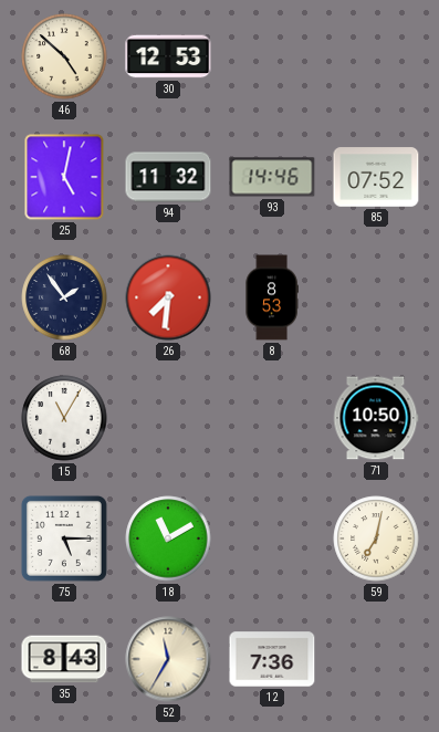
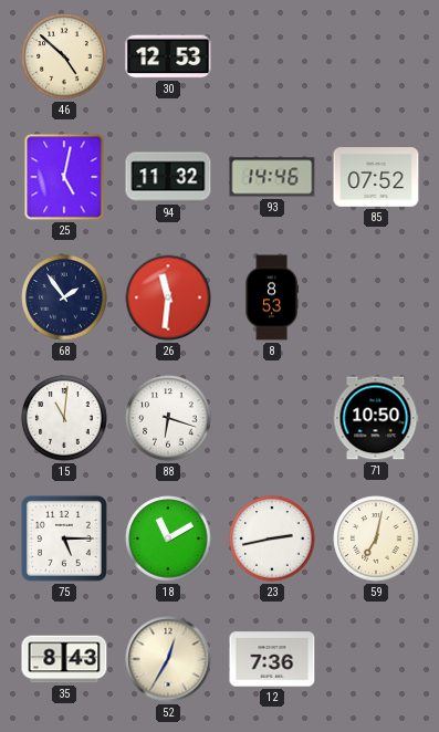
26: 7:31 -> 11:31 (168, 297)
15: 11:05 -> 11:01 (64, 418)
88: none -> 6:18 (168, 418)
23: none -> 2:43 (272, 538)
52: 11:35 -> 12:35 (168, 659)
